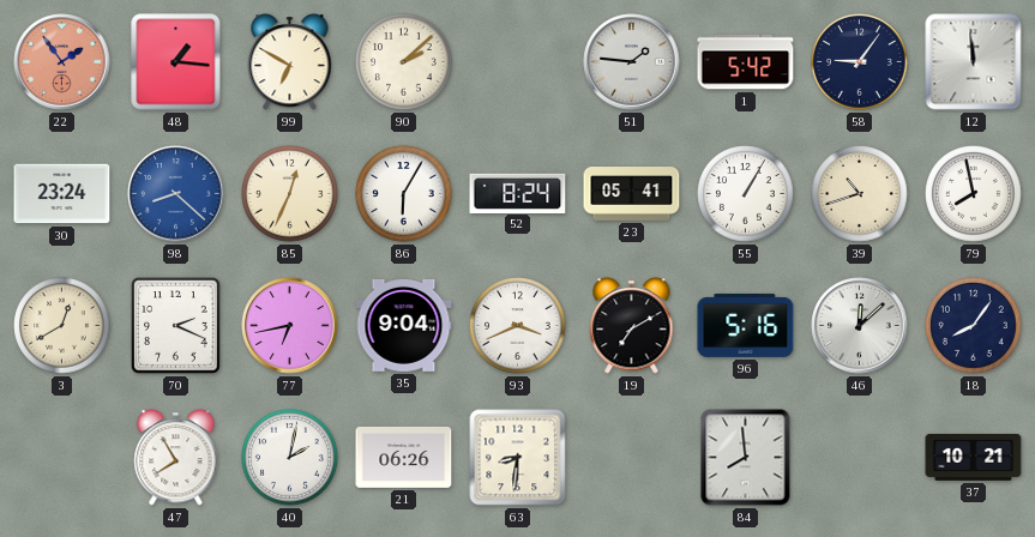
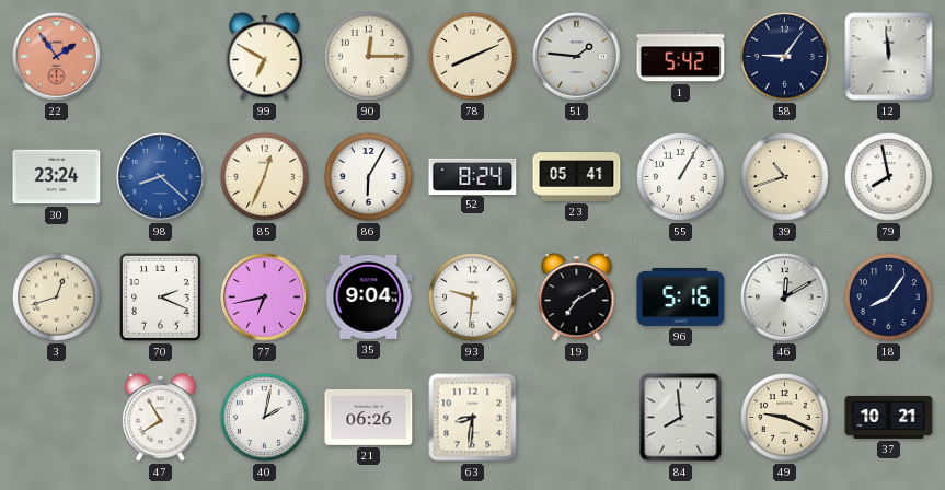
48: 1:16 -> none (176, 62)
90: 2:08 -> 12:15 (369, 57)
78: none -> 8:11 (473, 57)
3: 12:40 -> 12:42 (57, 297)
93: 3:41 -> 9:31 (473, 297)
46: 12:08 -> 12:10 (785, 297)
49: none -> 9:19 (785, 418)
